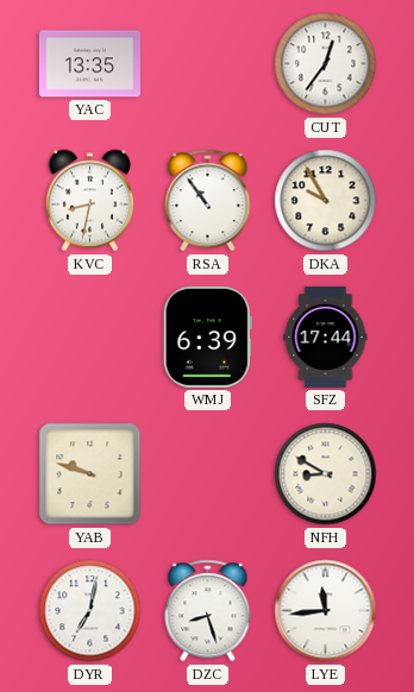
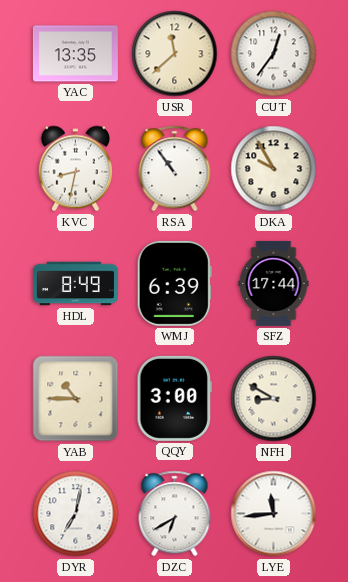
USR: none -> 11:38 (175, 54)
HDL: none -> 8:49 (75, 284)
YAB: 9:48 -> 10:45 (76, 399)
QQY: none -> 3:00 (174, 398)
DZC: 8:27 -> 6:40 (175, 514)
